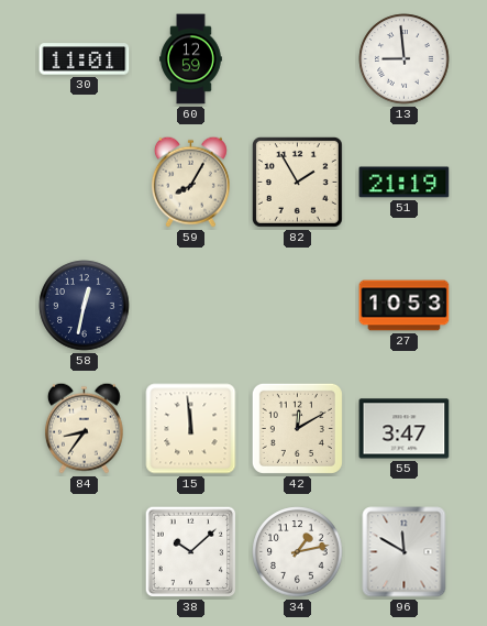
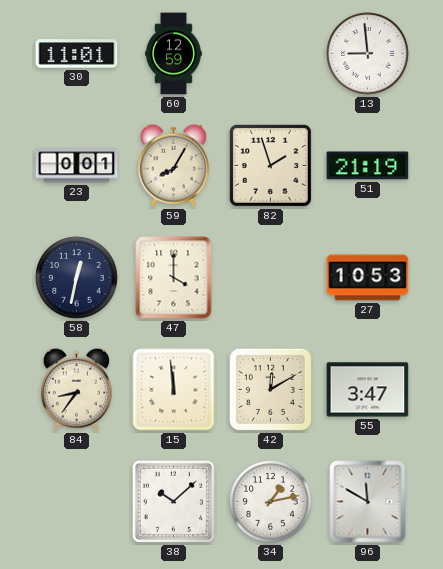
23: none -> 0:01 (77, 166)
82: 1:55 -> 1:57 (270, 165)
47: none -> 4:00 (174, 278)
